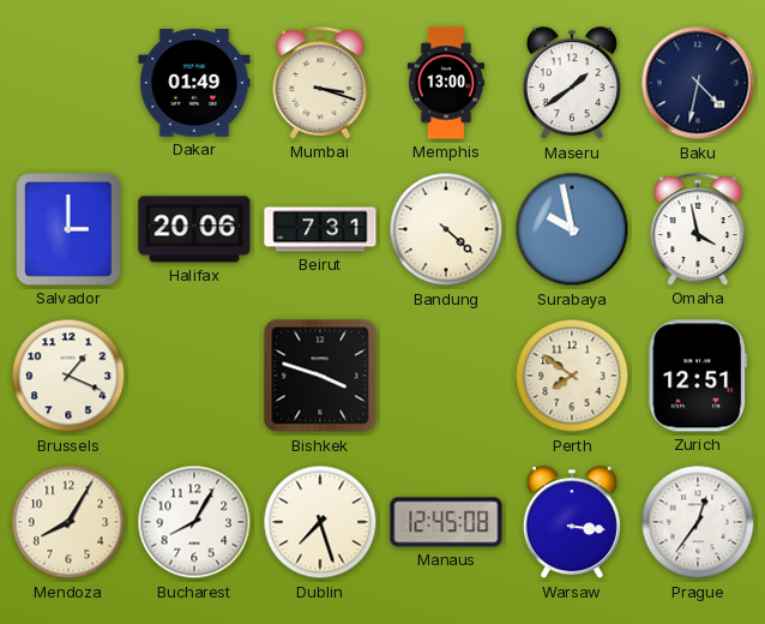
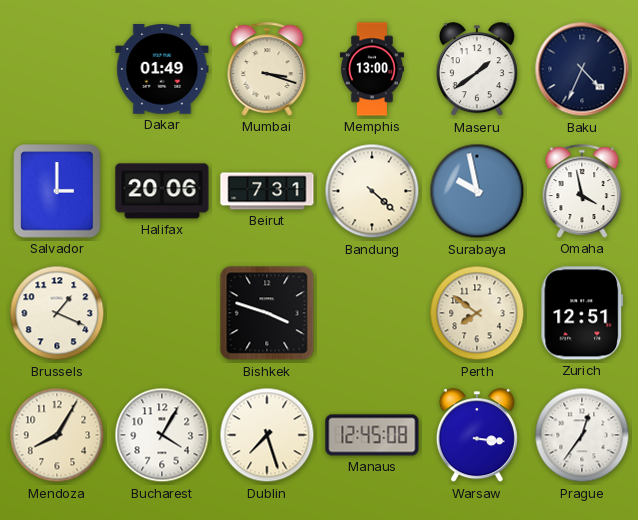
Baku: 4:32 -> 4:34 (582, 69)
Bucharest: 8:05 -> 4:05 (162, 435)
